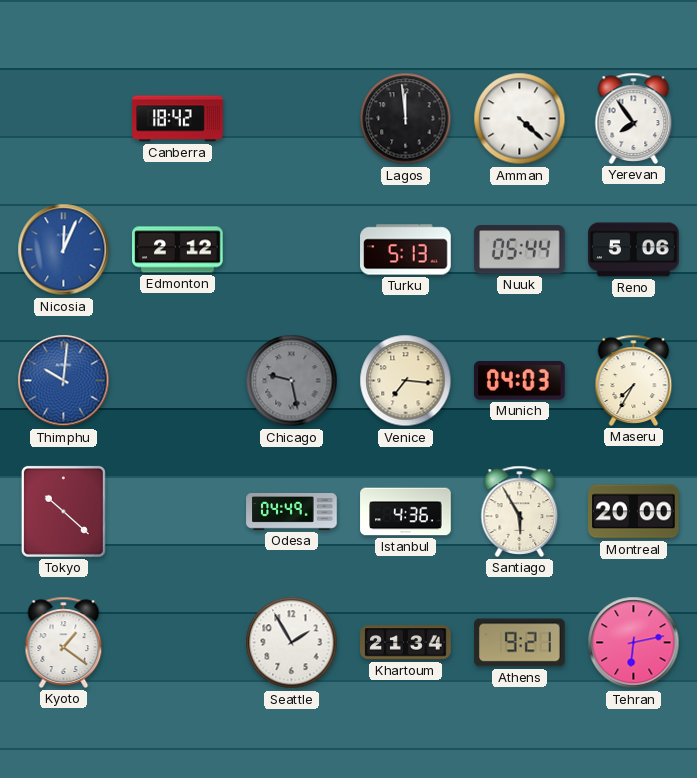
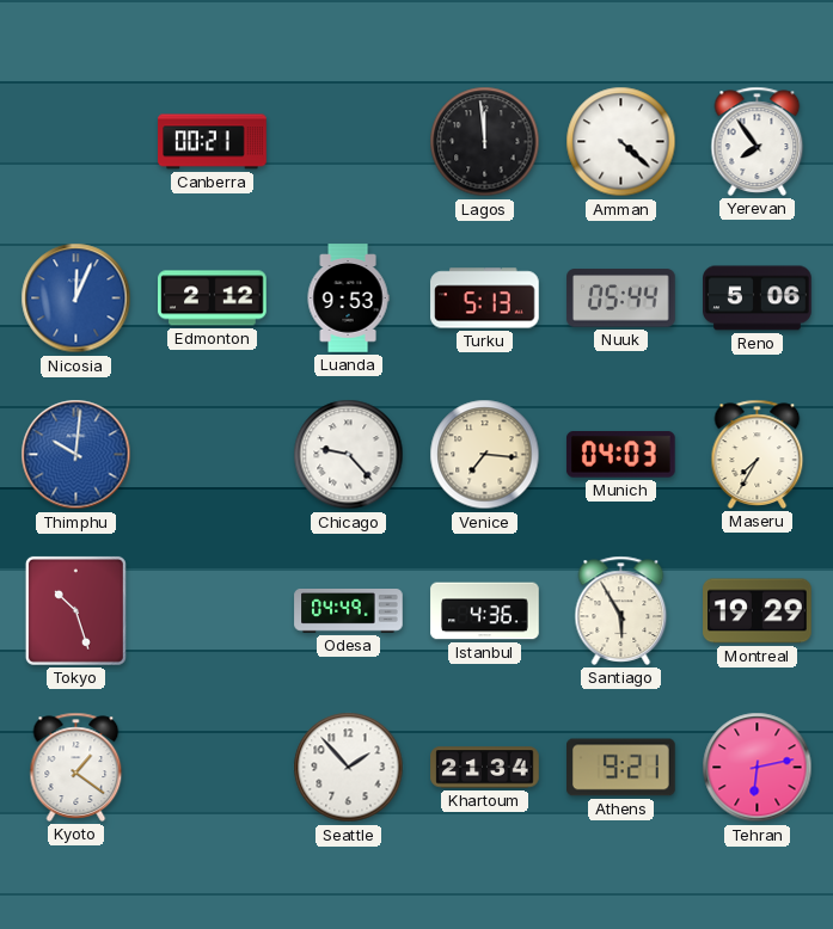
Canberra: 18:42 -> 00:21 (213, 142)
Luanda: none -> 9:53 (348, 299)
Chicago: 9:28 -> 9:23 (349, 455)
Chicago dial: grey -> white (349, 455)
Tokyo: 10:22 -> 10:27 (75, 610)
Montreal: 20:00 -> 19:29 (758, 611)
Seattle: 1:55 -> 1:53 (349, 768)
